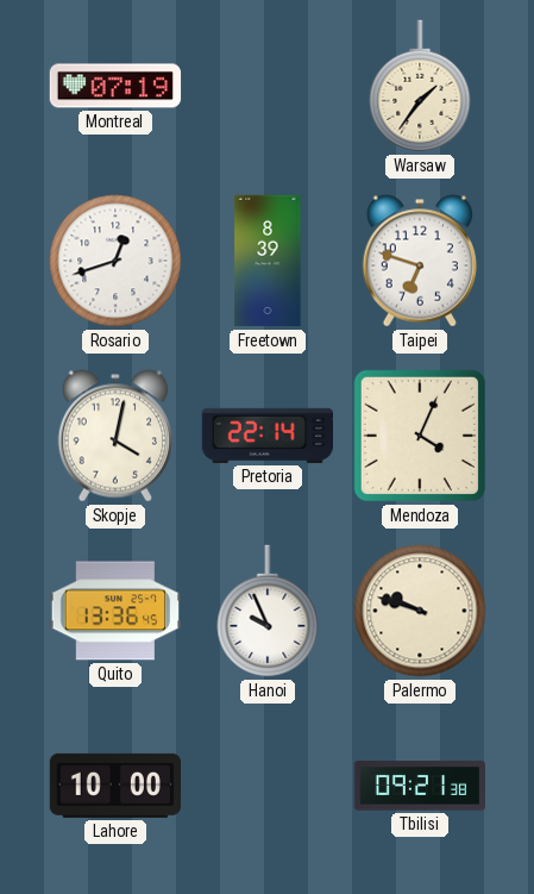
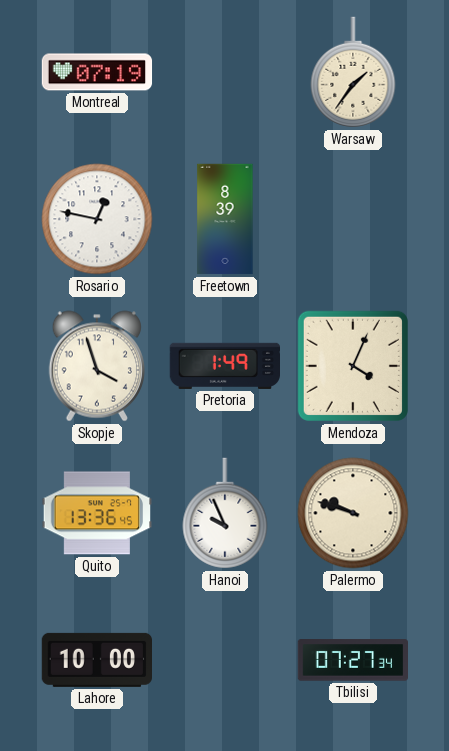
Rosario: 12:42 -> 12:47 (97, 219)
Taipei: 6:48 -> none (419, 261)
Skopje: 4:02 -> 3:57 (96, 366)
Pretoria: 22:14 -> 1:49 (224, 366)
Tbilisi: 09:21 -> 07:27 (352, 660)
